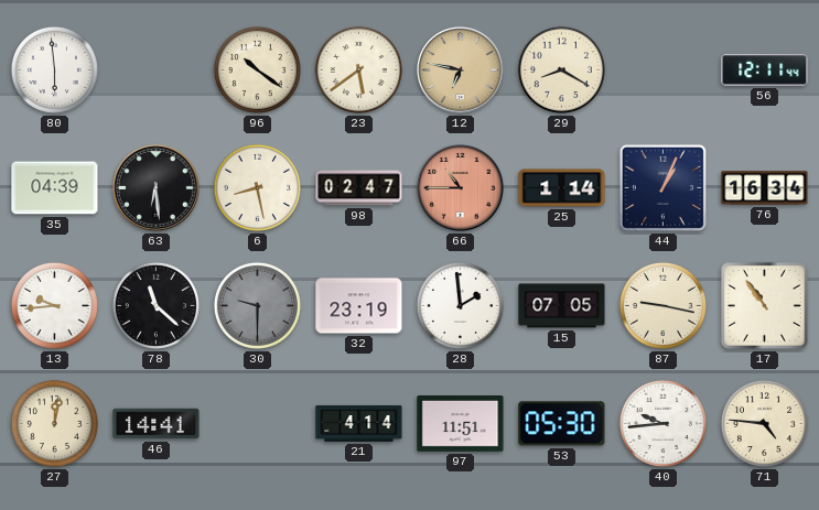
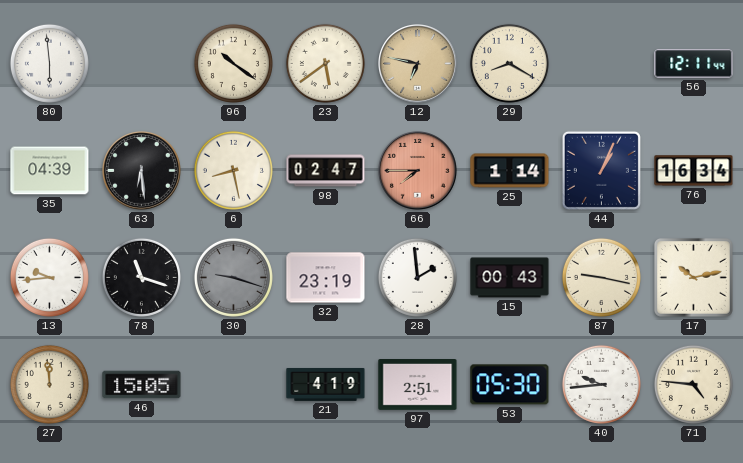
66: 10:45 -> 7:45 (418, 171)
78: 11:22 -> 11:18 (141, 277)
30: 9:30 -> 9:18 (233, 277)
15: 07:05 -> 00:43 (510, 278)
17: 10:54 -> 10:13 (693, 277)
27: 12:02 -> 11:59 (49, 384)
46: 14:41 -> 15:05 (142, 385)
21: 4:14 -> 4:19 (326, 384)
97: 11:51 -> 2:51 (418, 385)
